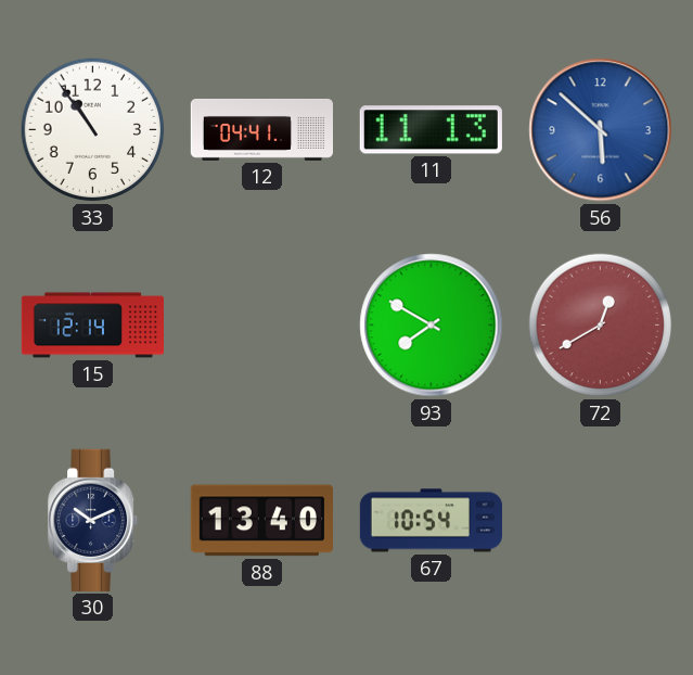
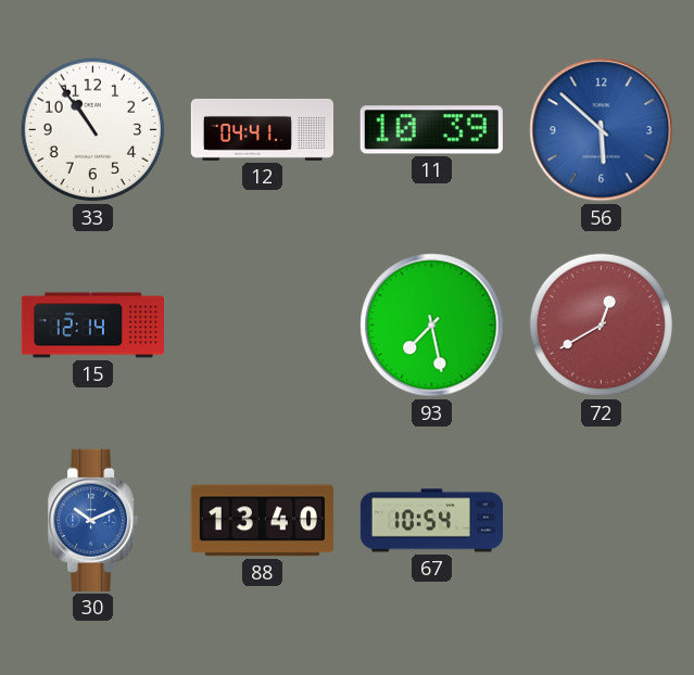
11: 11:13 -> 10:39 (431, 130)
93: 7:50 -> 7:28 (432, 326)
30 dial: navy -> blue (93, 520)
